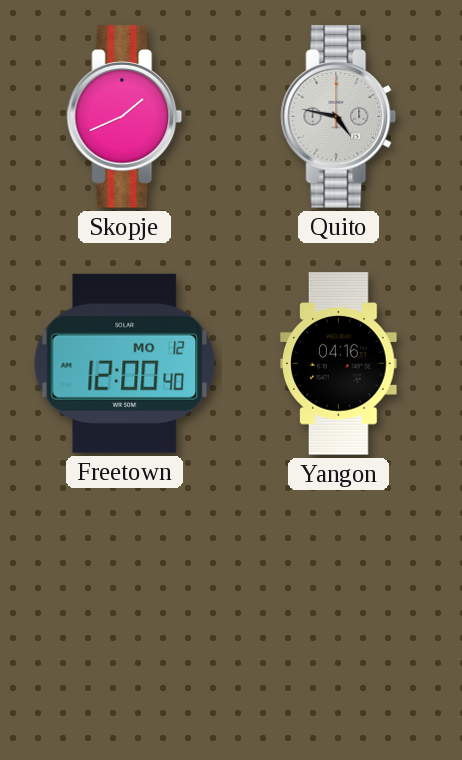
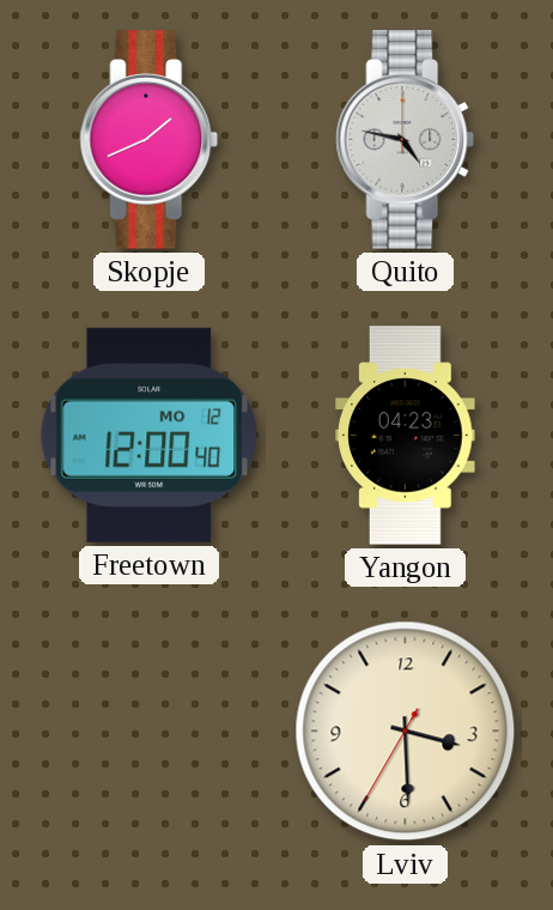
Yangon: 04:16 -> 04:23 (406, 436)
Lviv: none -> 3:29 (406, 732)
